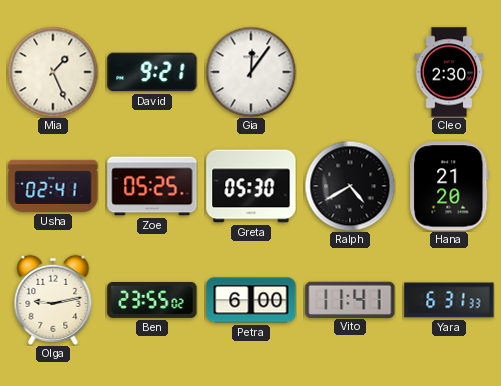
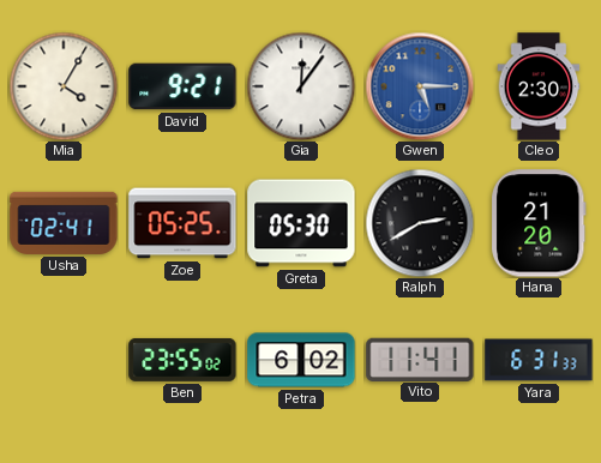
Mia: 1:26 -> 4:05 (64, 86)
Gwen: none -> 5:15 (420, 86)
Ralph: 4:40 -> 2:40 (420, 223)
Olga: 9:13 -> none (53, 300)
Petra: 6:00 -> 6:02 (301, 360)
